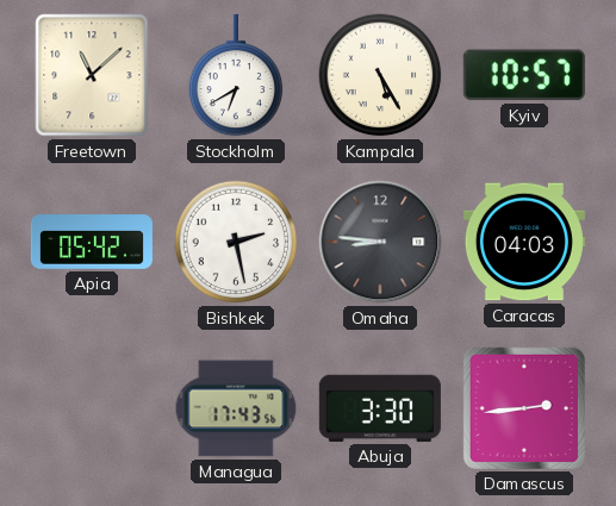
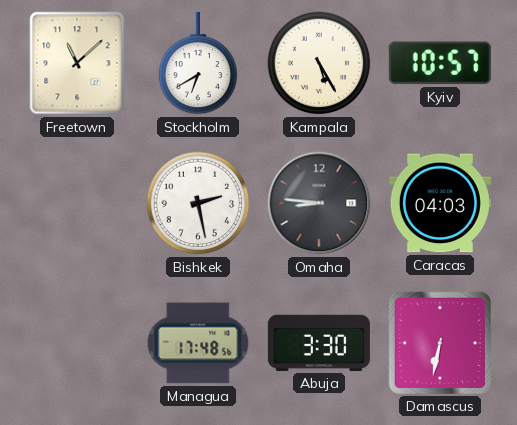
Apia: 05:42 -> none (92, 242)
Managua: 17:43 -> 17:48 (198, 343)
Damascus: 2:44 -> 6:32 (440, 343)
